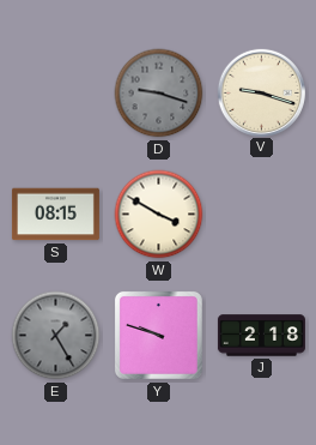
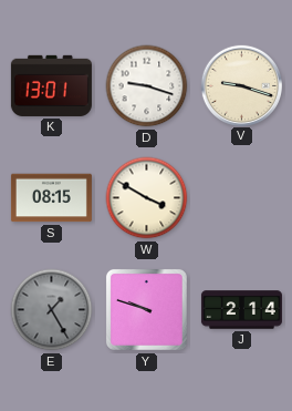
K: none -> 13:01 (51, 85)
D dial: grey -> white (147, 86)
J: 2:18 -> 2:14 (241, 310)
